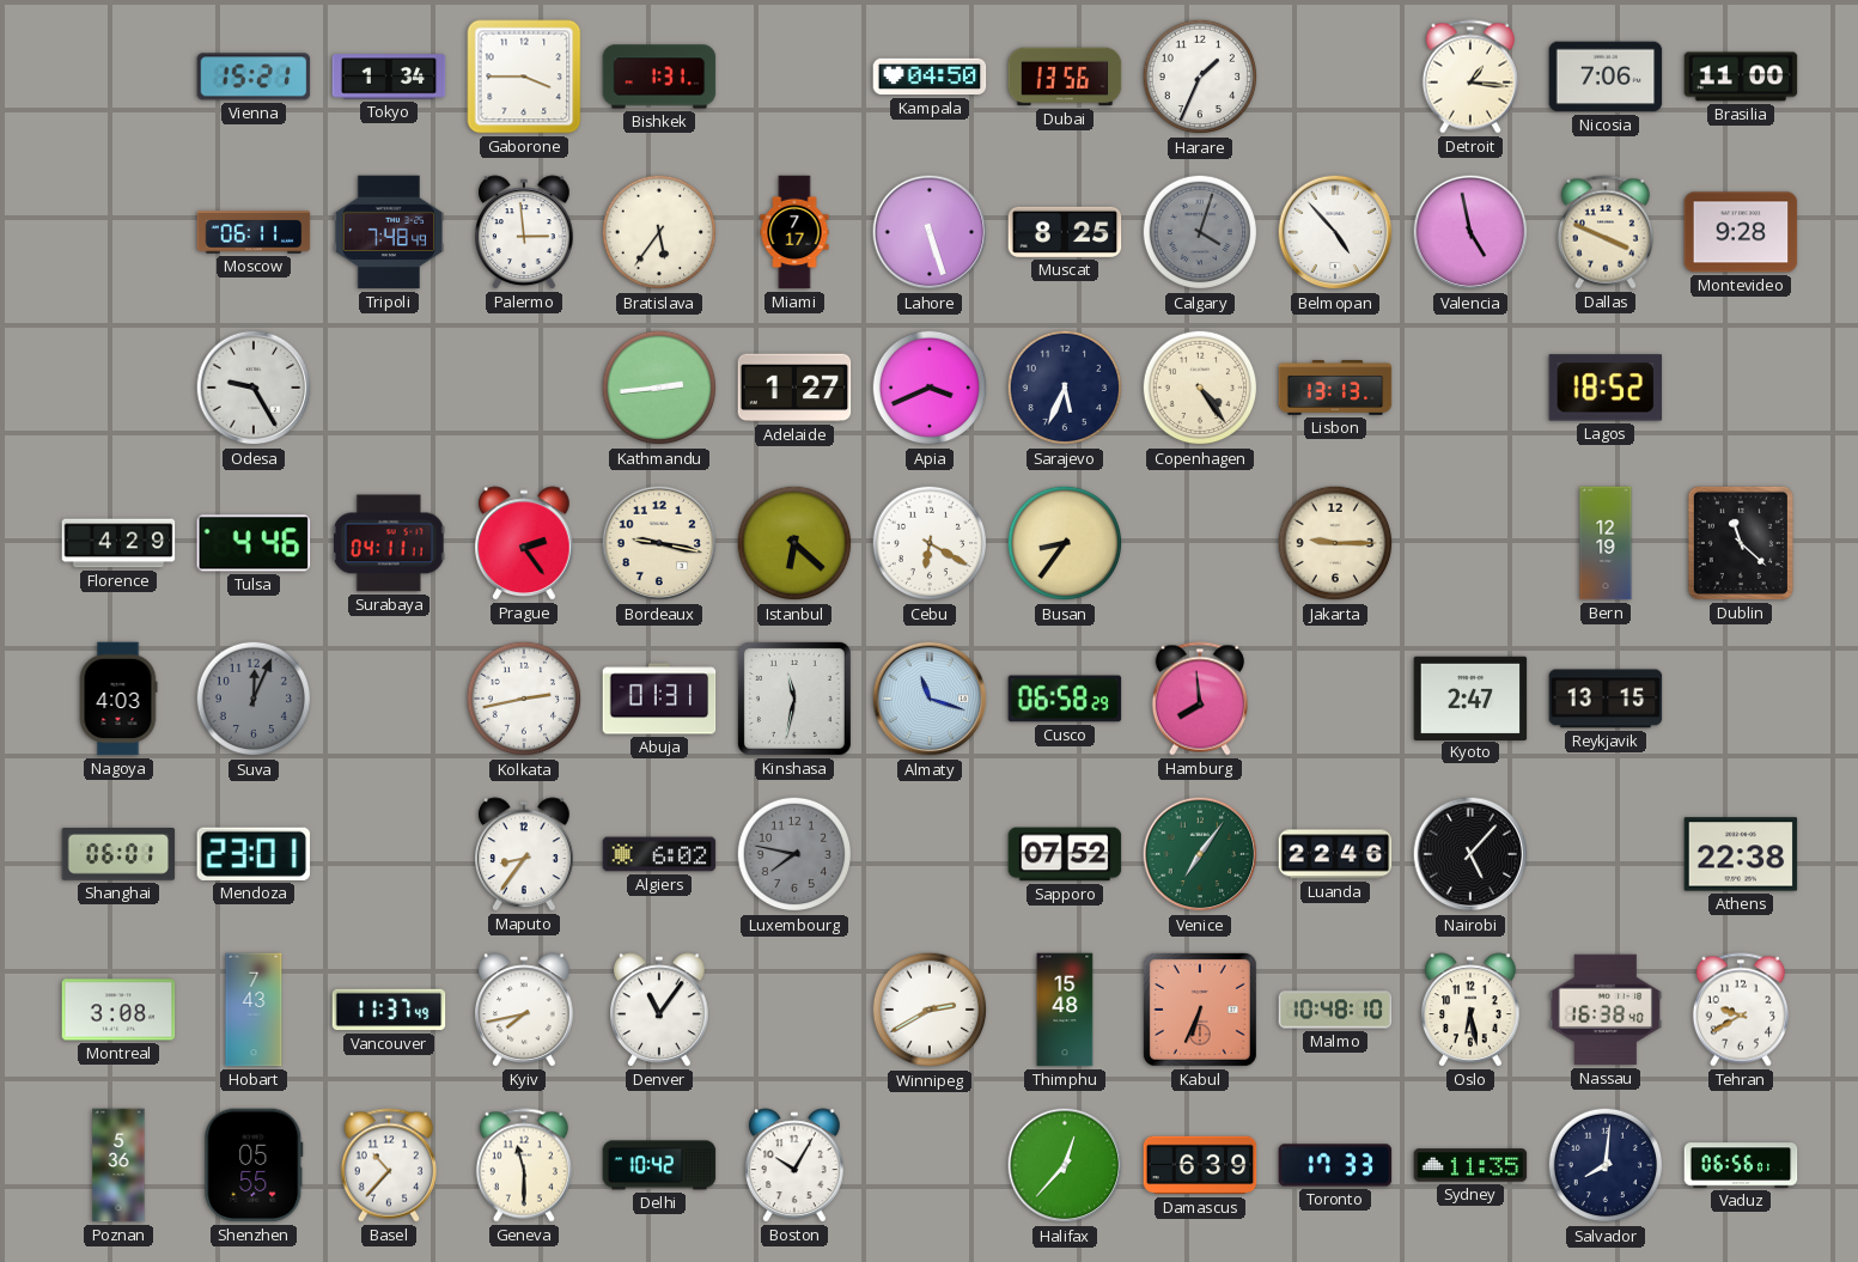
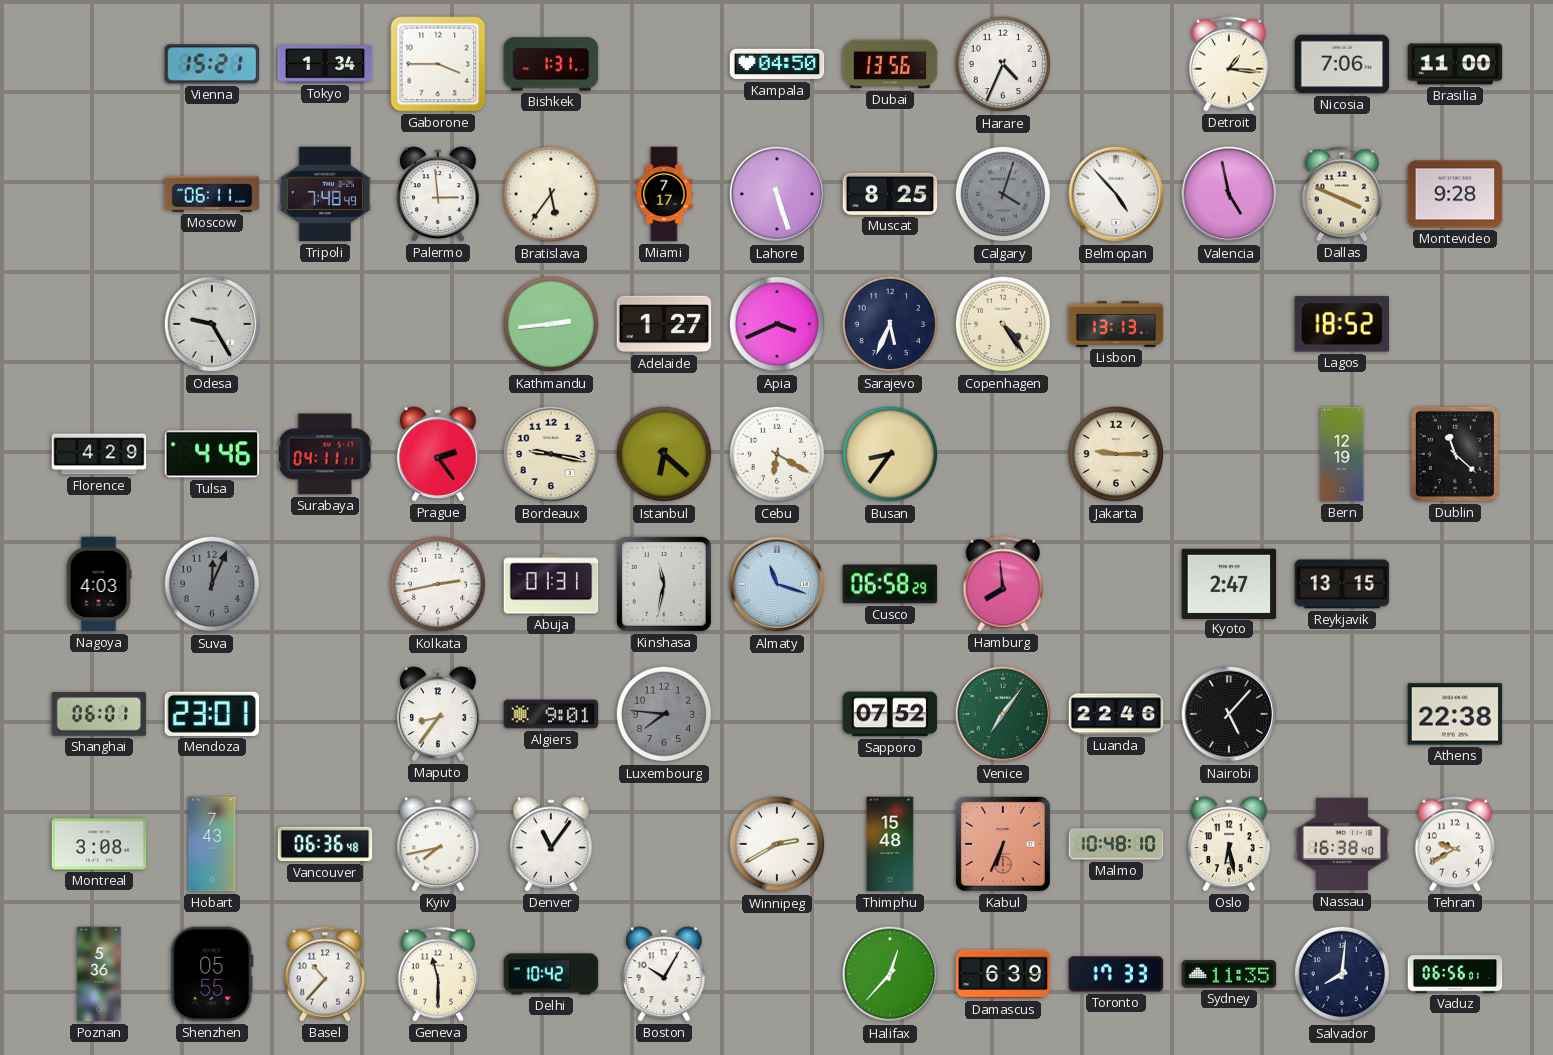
Harare: 1:34 -> 4:34 (1003, 64)
Algiers: 6:02 -> 9:01 (551, 714)
Luxembourg: 7:47 -> 7:46 (664, 714)
Vancouver: 11:37 -> 06:36 (325, 844)
